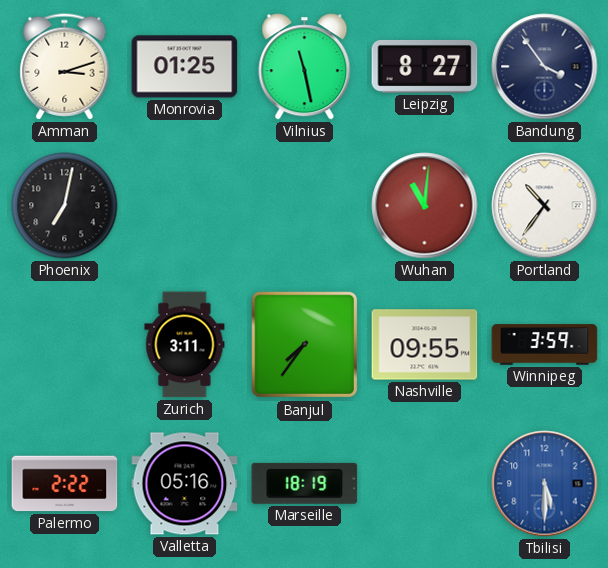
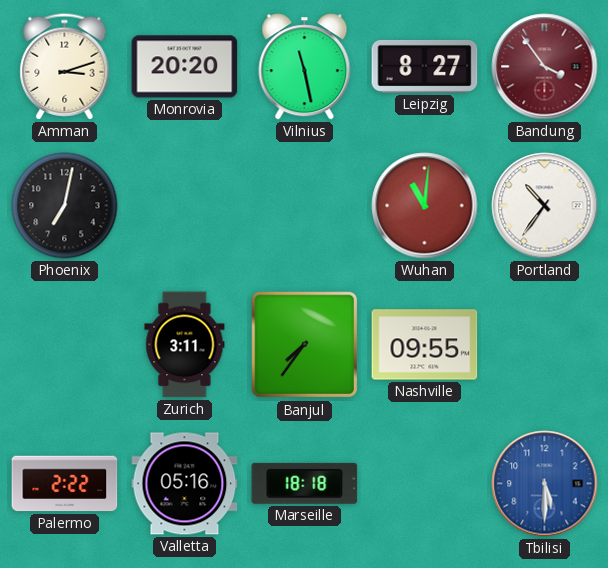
Monrovia: 01:25 -> 20:20 (185, 67)
Bandung dial: navy -> burgundy (545, 67)
Winnipeg: 3:59 -> none (545, 345)
Marseille: 18:19 -> 18:18 (305, 483)
